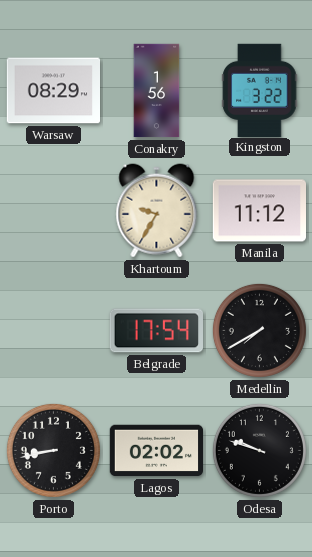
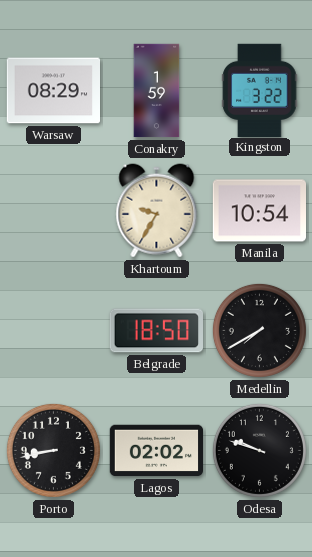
Conakry: 1:56 -> 1:59 (157, 91)
Manila: 11:12 -> 10:54 (259, 211)
Belgrade: 17:54 -> 18:50 (156, 331)
